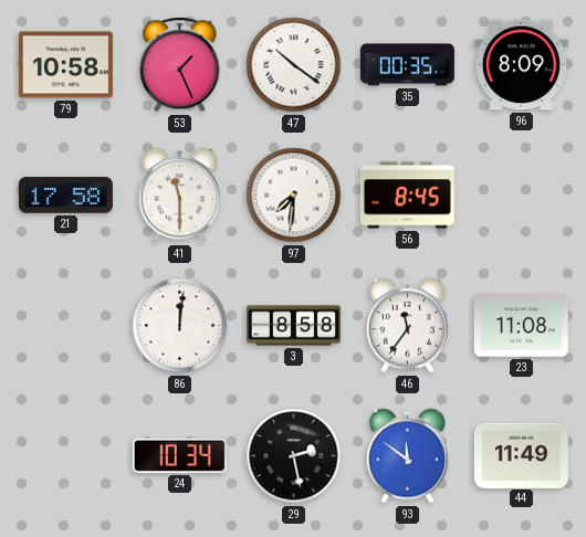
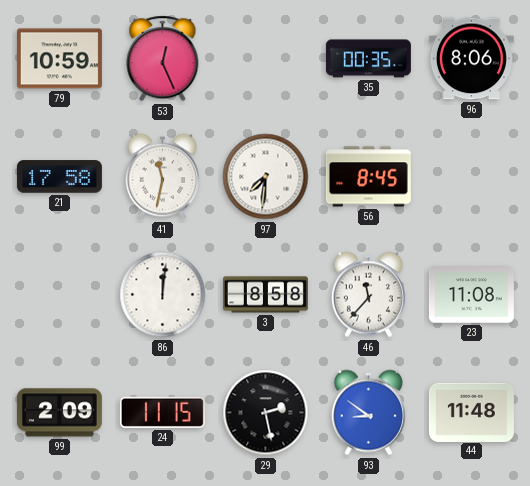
79: 10:58 -> 10:59 (59, 59)
53: 1:26 -> 12:26 (163, 59)
47: 10:21 -> none (294, 65)
96: 8:09 -> 8:06 (471, 59)
41: 11:30 -> 11:32 (162, 177)
46: 11:36 -> 11:37 (368, 295)
99: none -> 2:09 (59, 413)
24: 10:34 -> 11:15 (162, 412)
93: 11:51 -> 8:51 (368, 413)
44: 11:49 -> 11:48 (471, 412)
